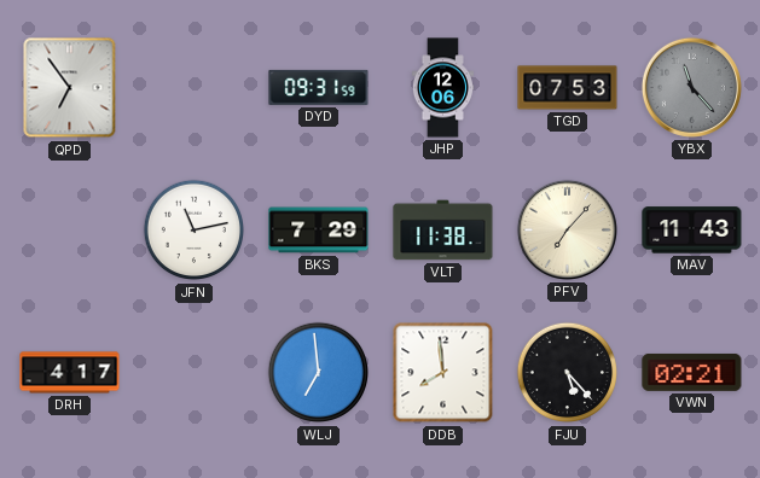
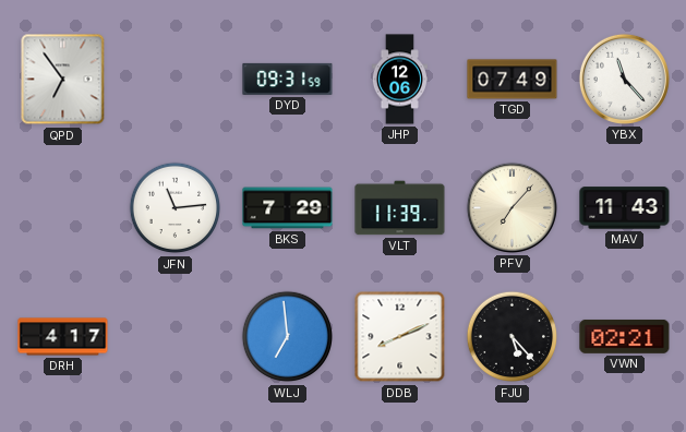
TGD: 07:53 -> 07:49 (513, 80)
YBX dial: grey -> white (624, 79)
JFN: 11:13 -> 11:14 (176, 208)
VLT: 11:38 -> 11:39 (400, 208)
DDB: 7:59 -> 8:11 (400, 337)
